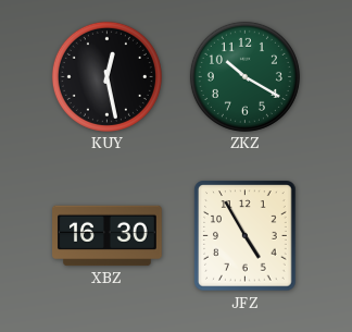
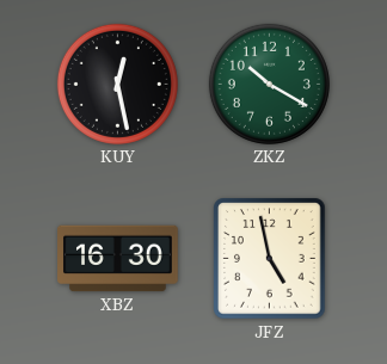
JFZ: 4:55 -> 4:58 (270, 259)
